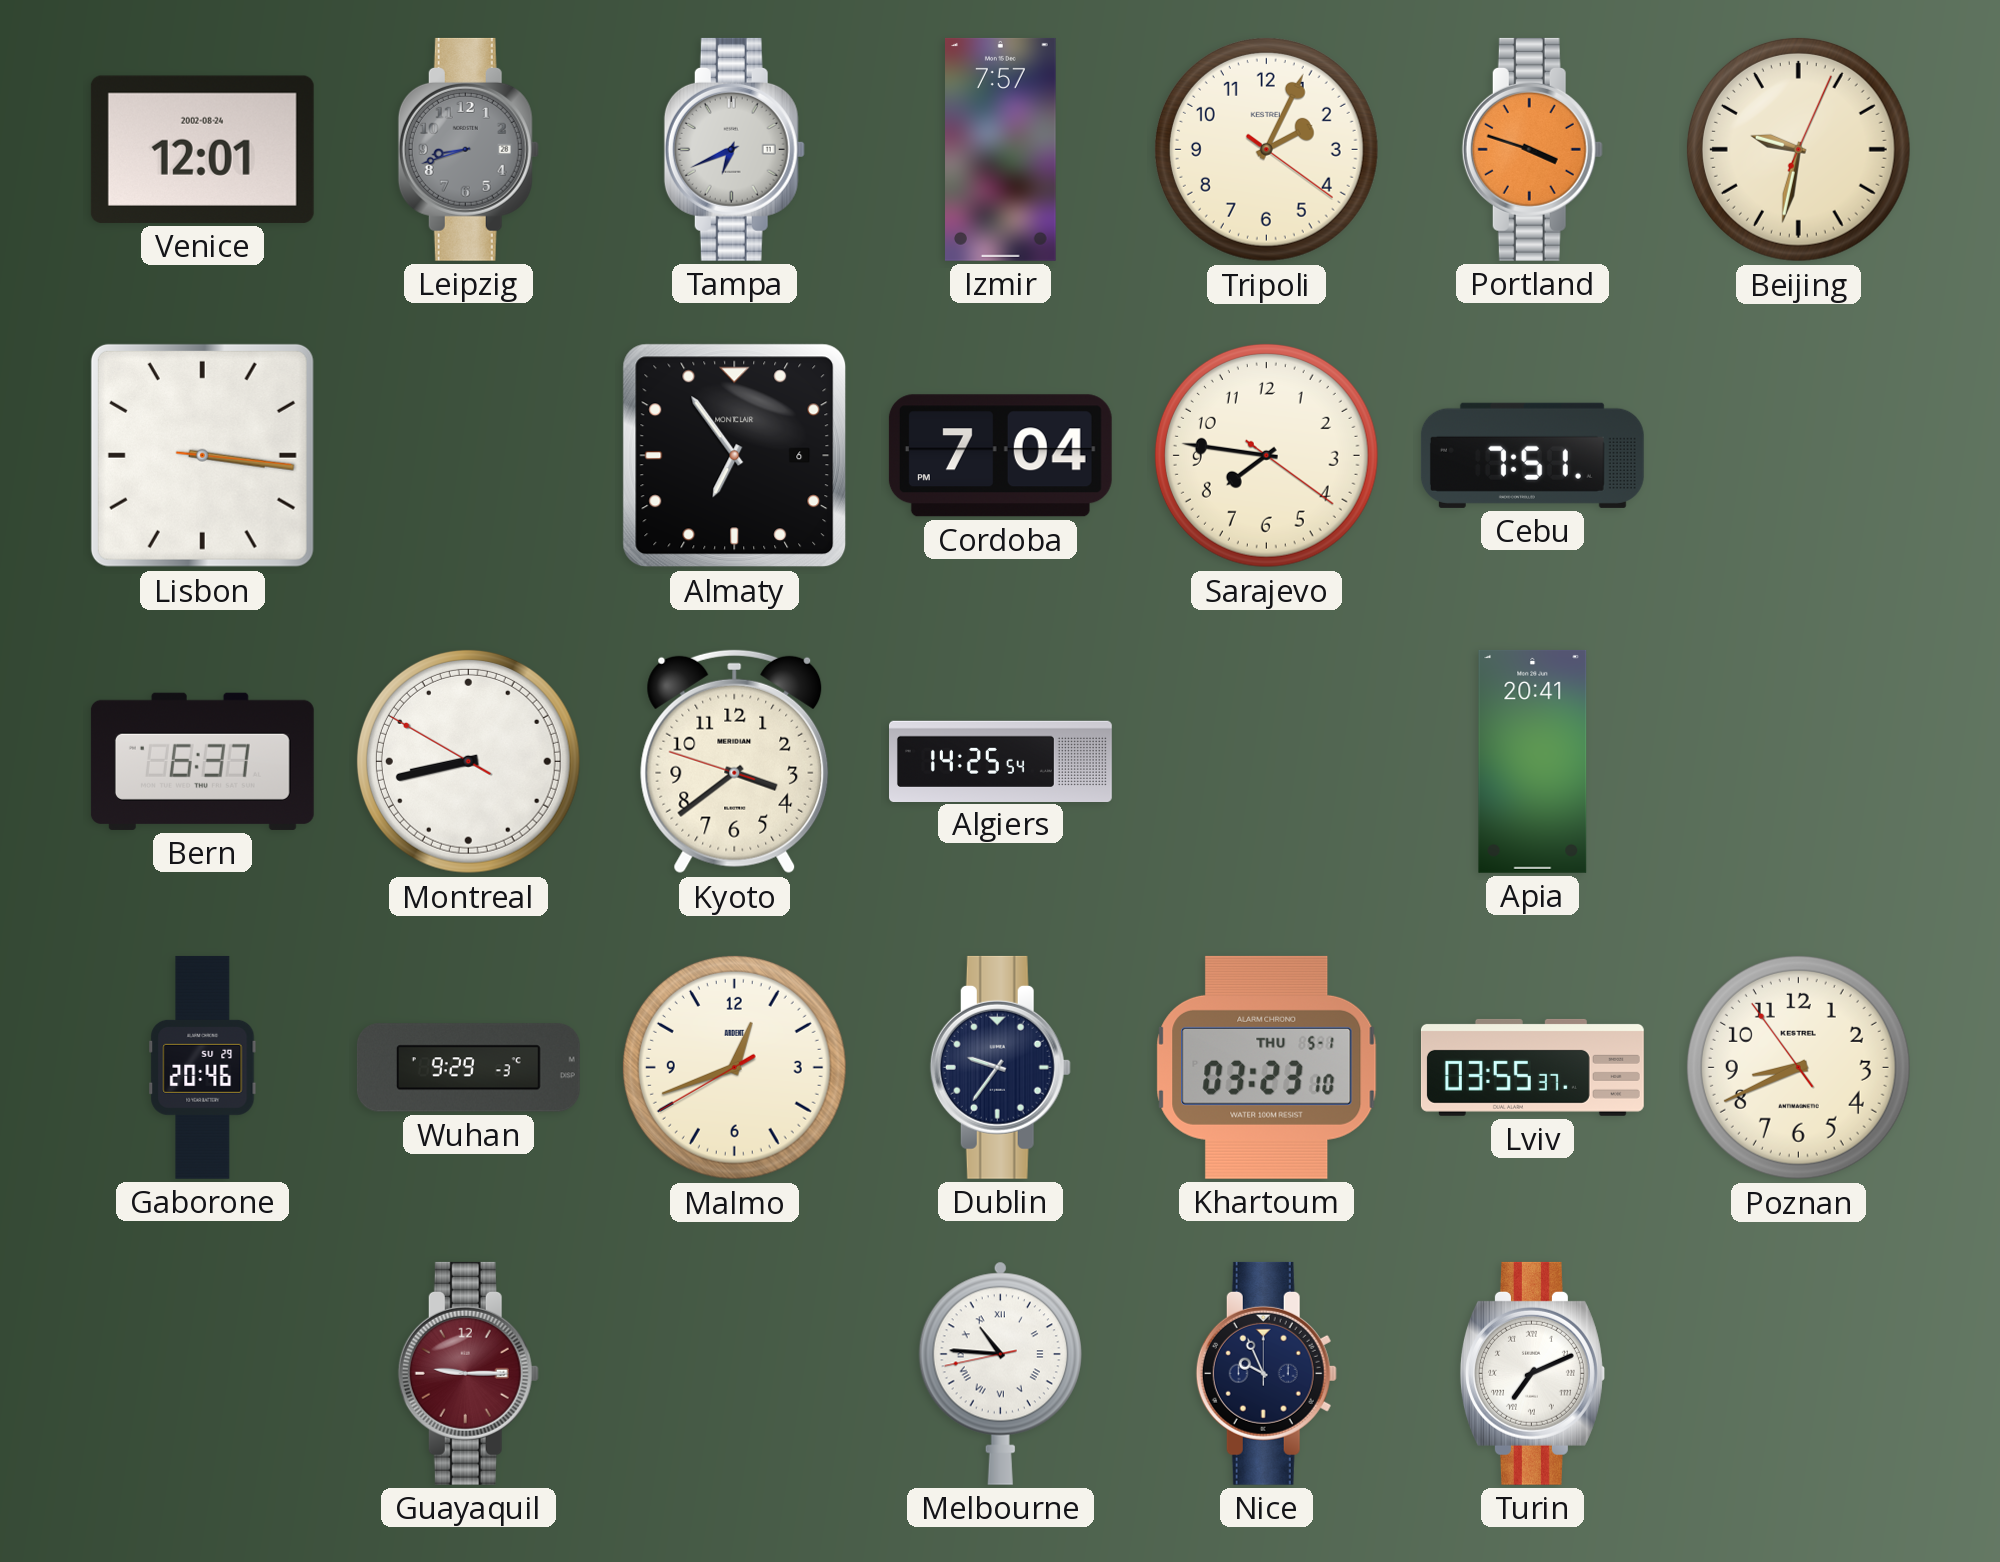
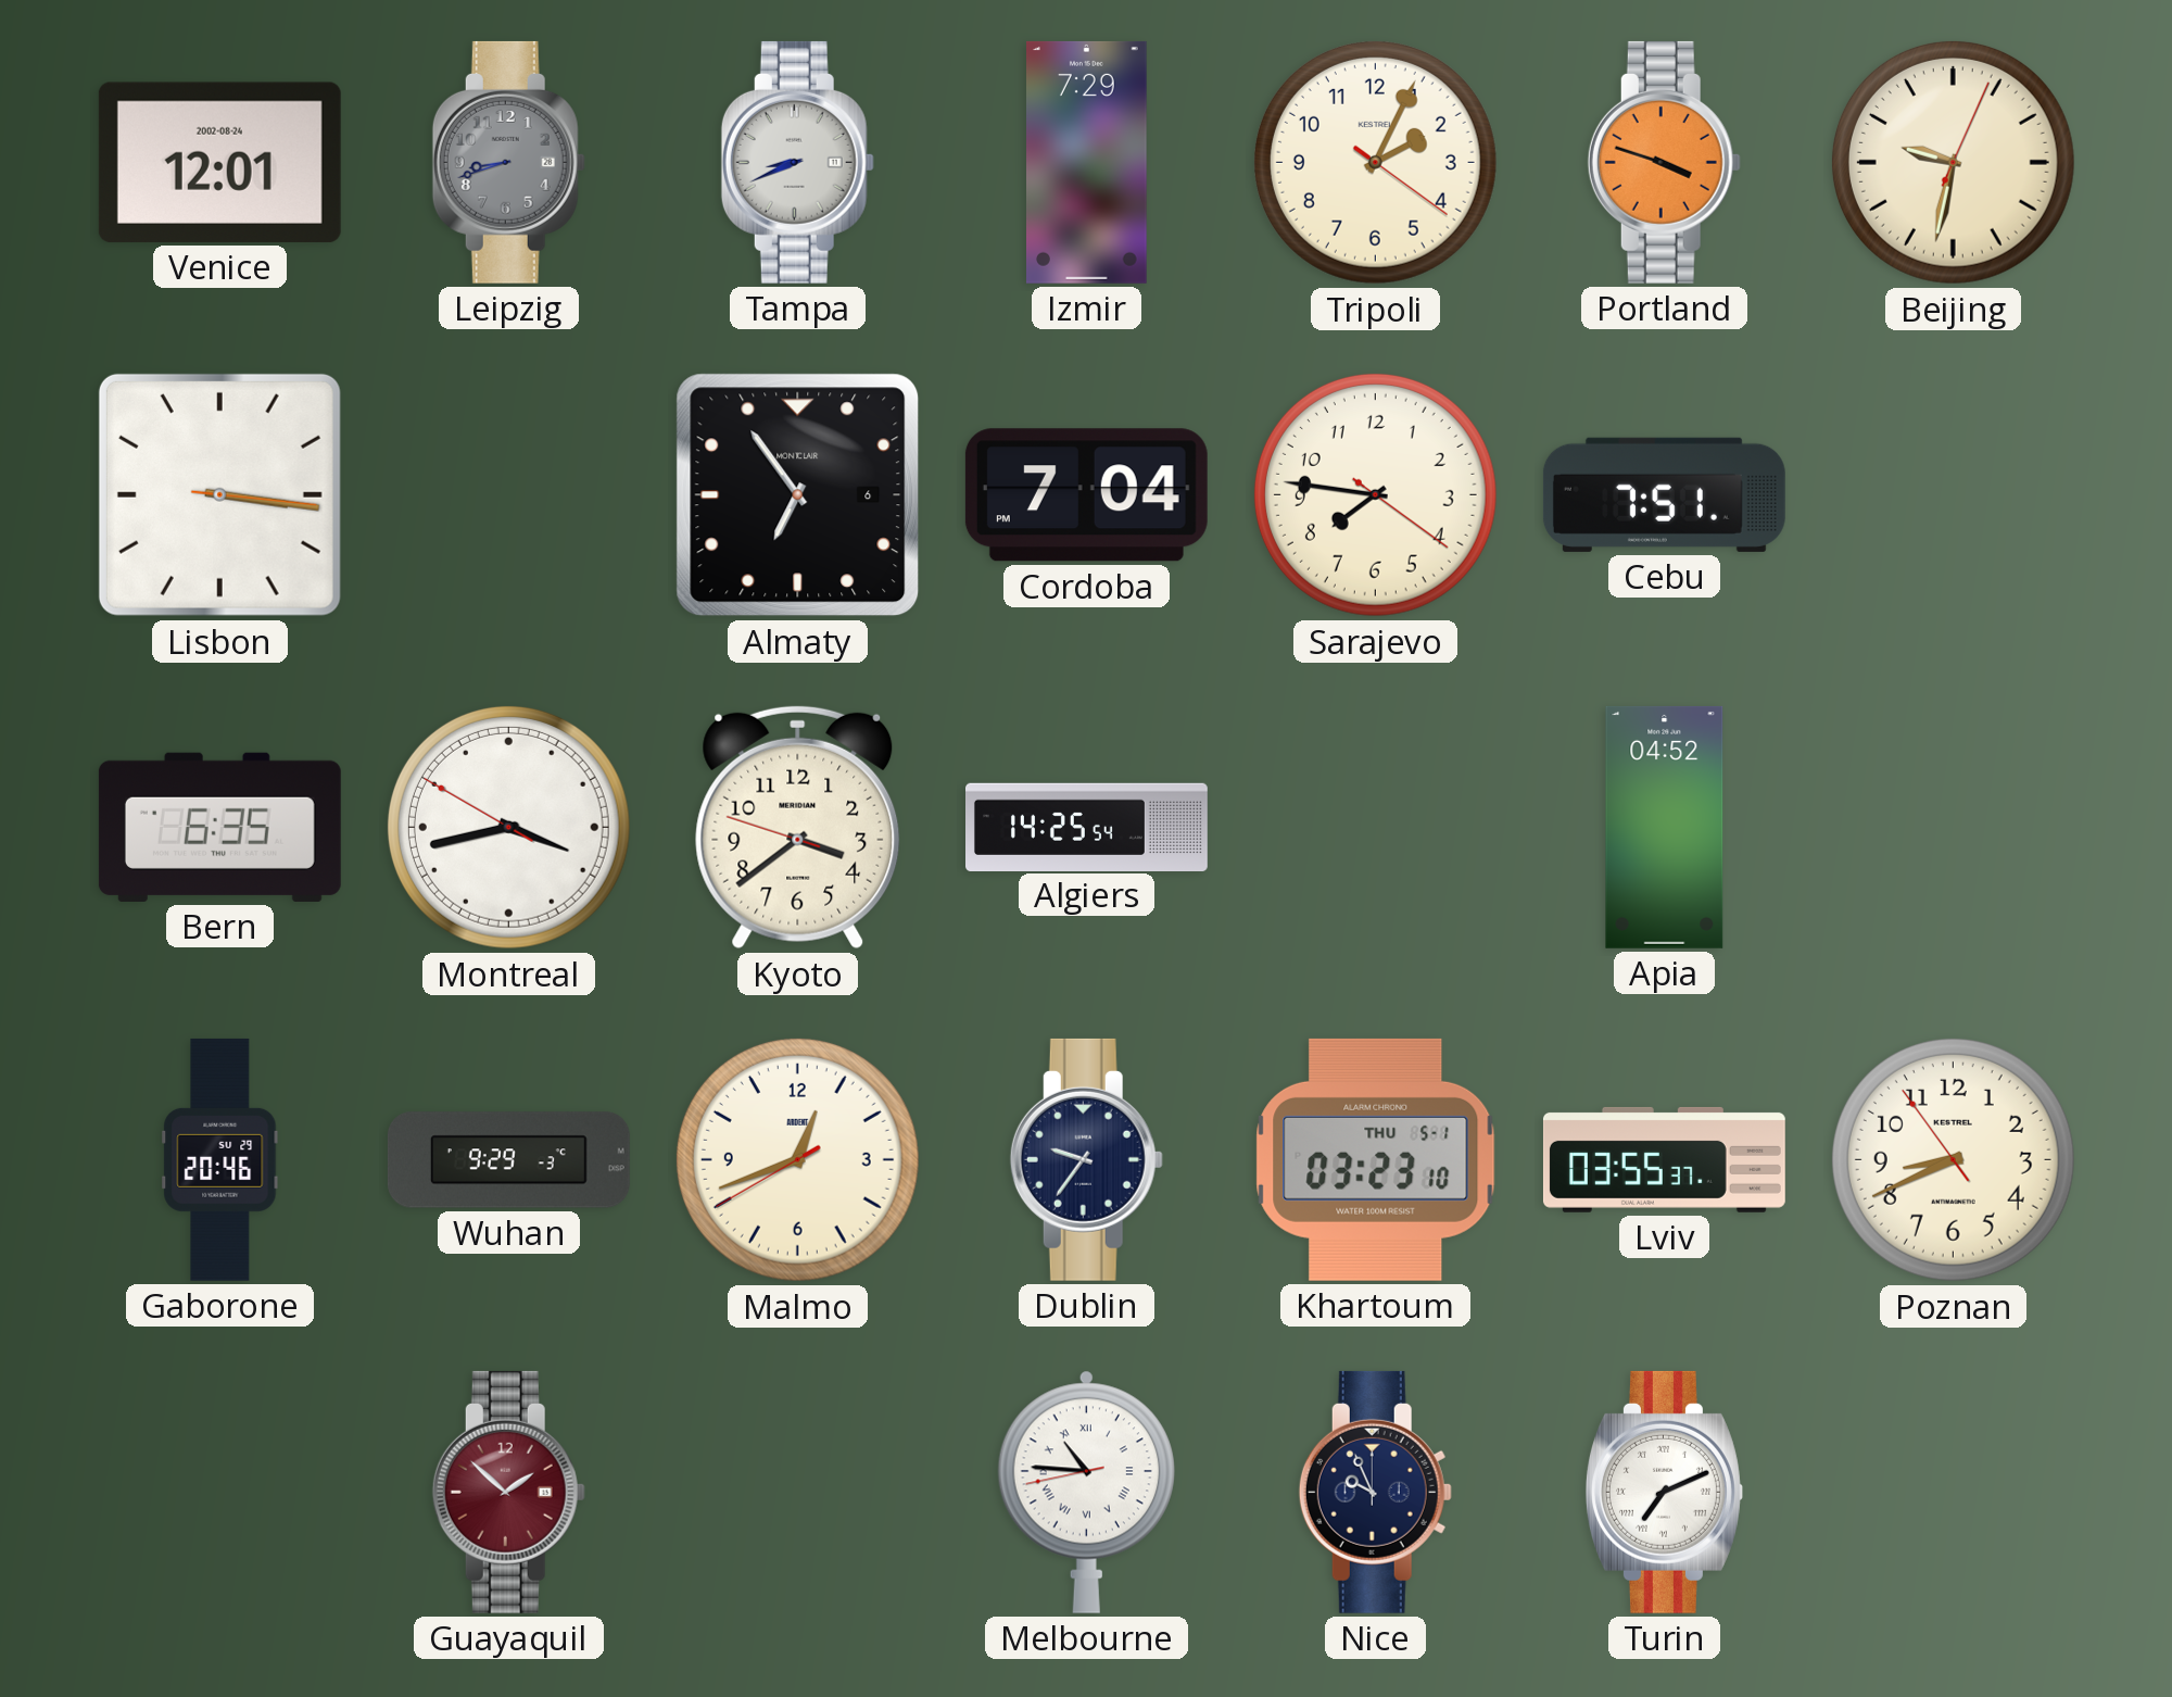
Tampa: 6:41 -> 8:41 (797, 162)
Izmir: 7:57 -> 7:29 (1087, 162)
Bern: 6:37 -> 6:35 (219, 827)
Montreal: 8:42 -> 3:42 (508, 827)
Apia: 20:41 -> 04:52 (1665, 827)
Guayaquil: 9:15 -> 1:52 (508, 1492)
